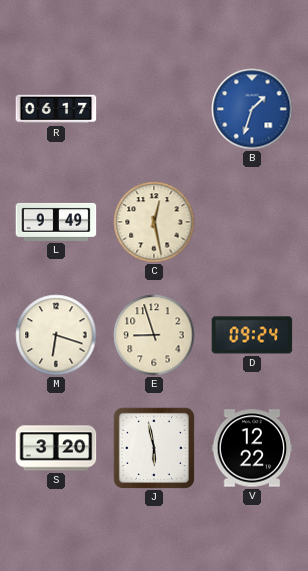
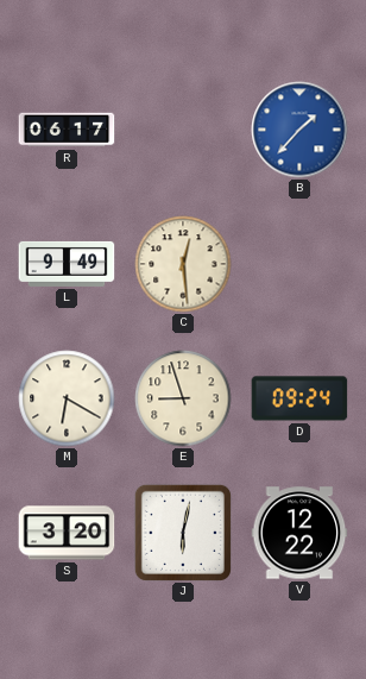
B: 1:33 -> 1:37 (299, 130)
C: 12:28 -> 12:29 (183, 264)
M: 6:18 -> 6:20 (67, 398)
J: 5:58 -> 6:02 (183, 533)
